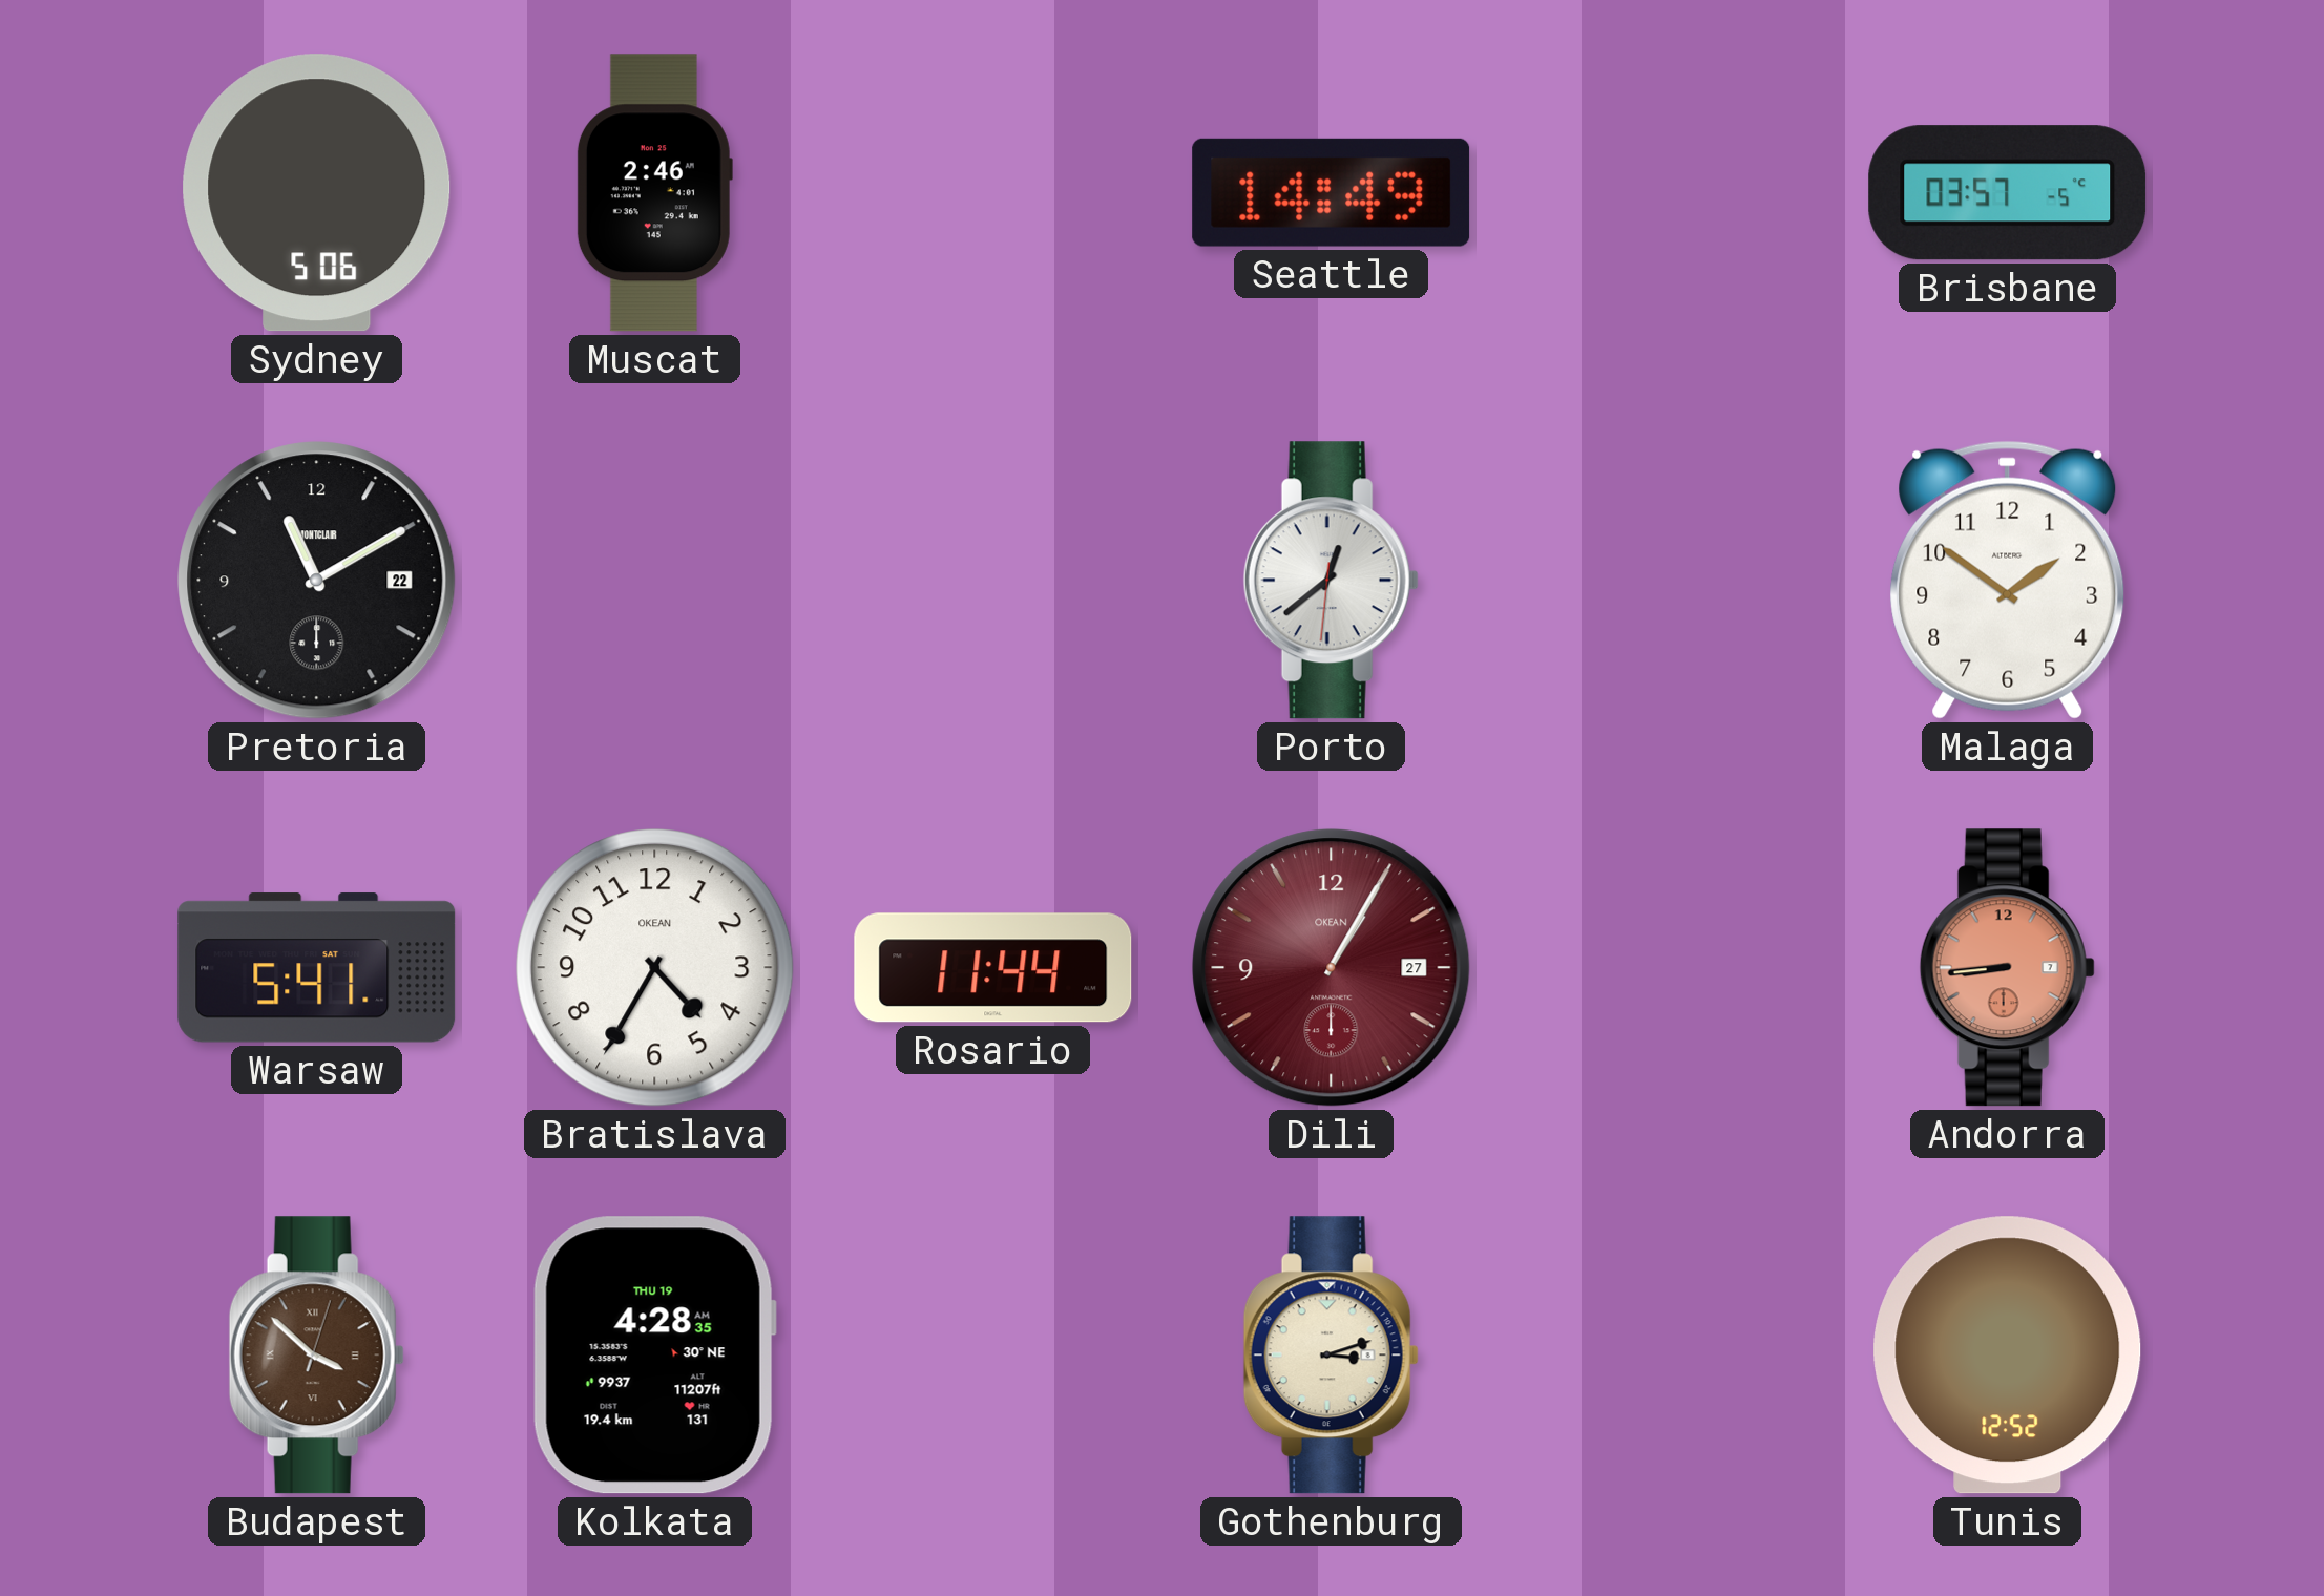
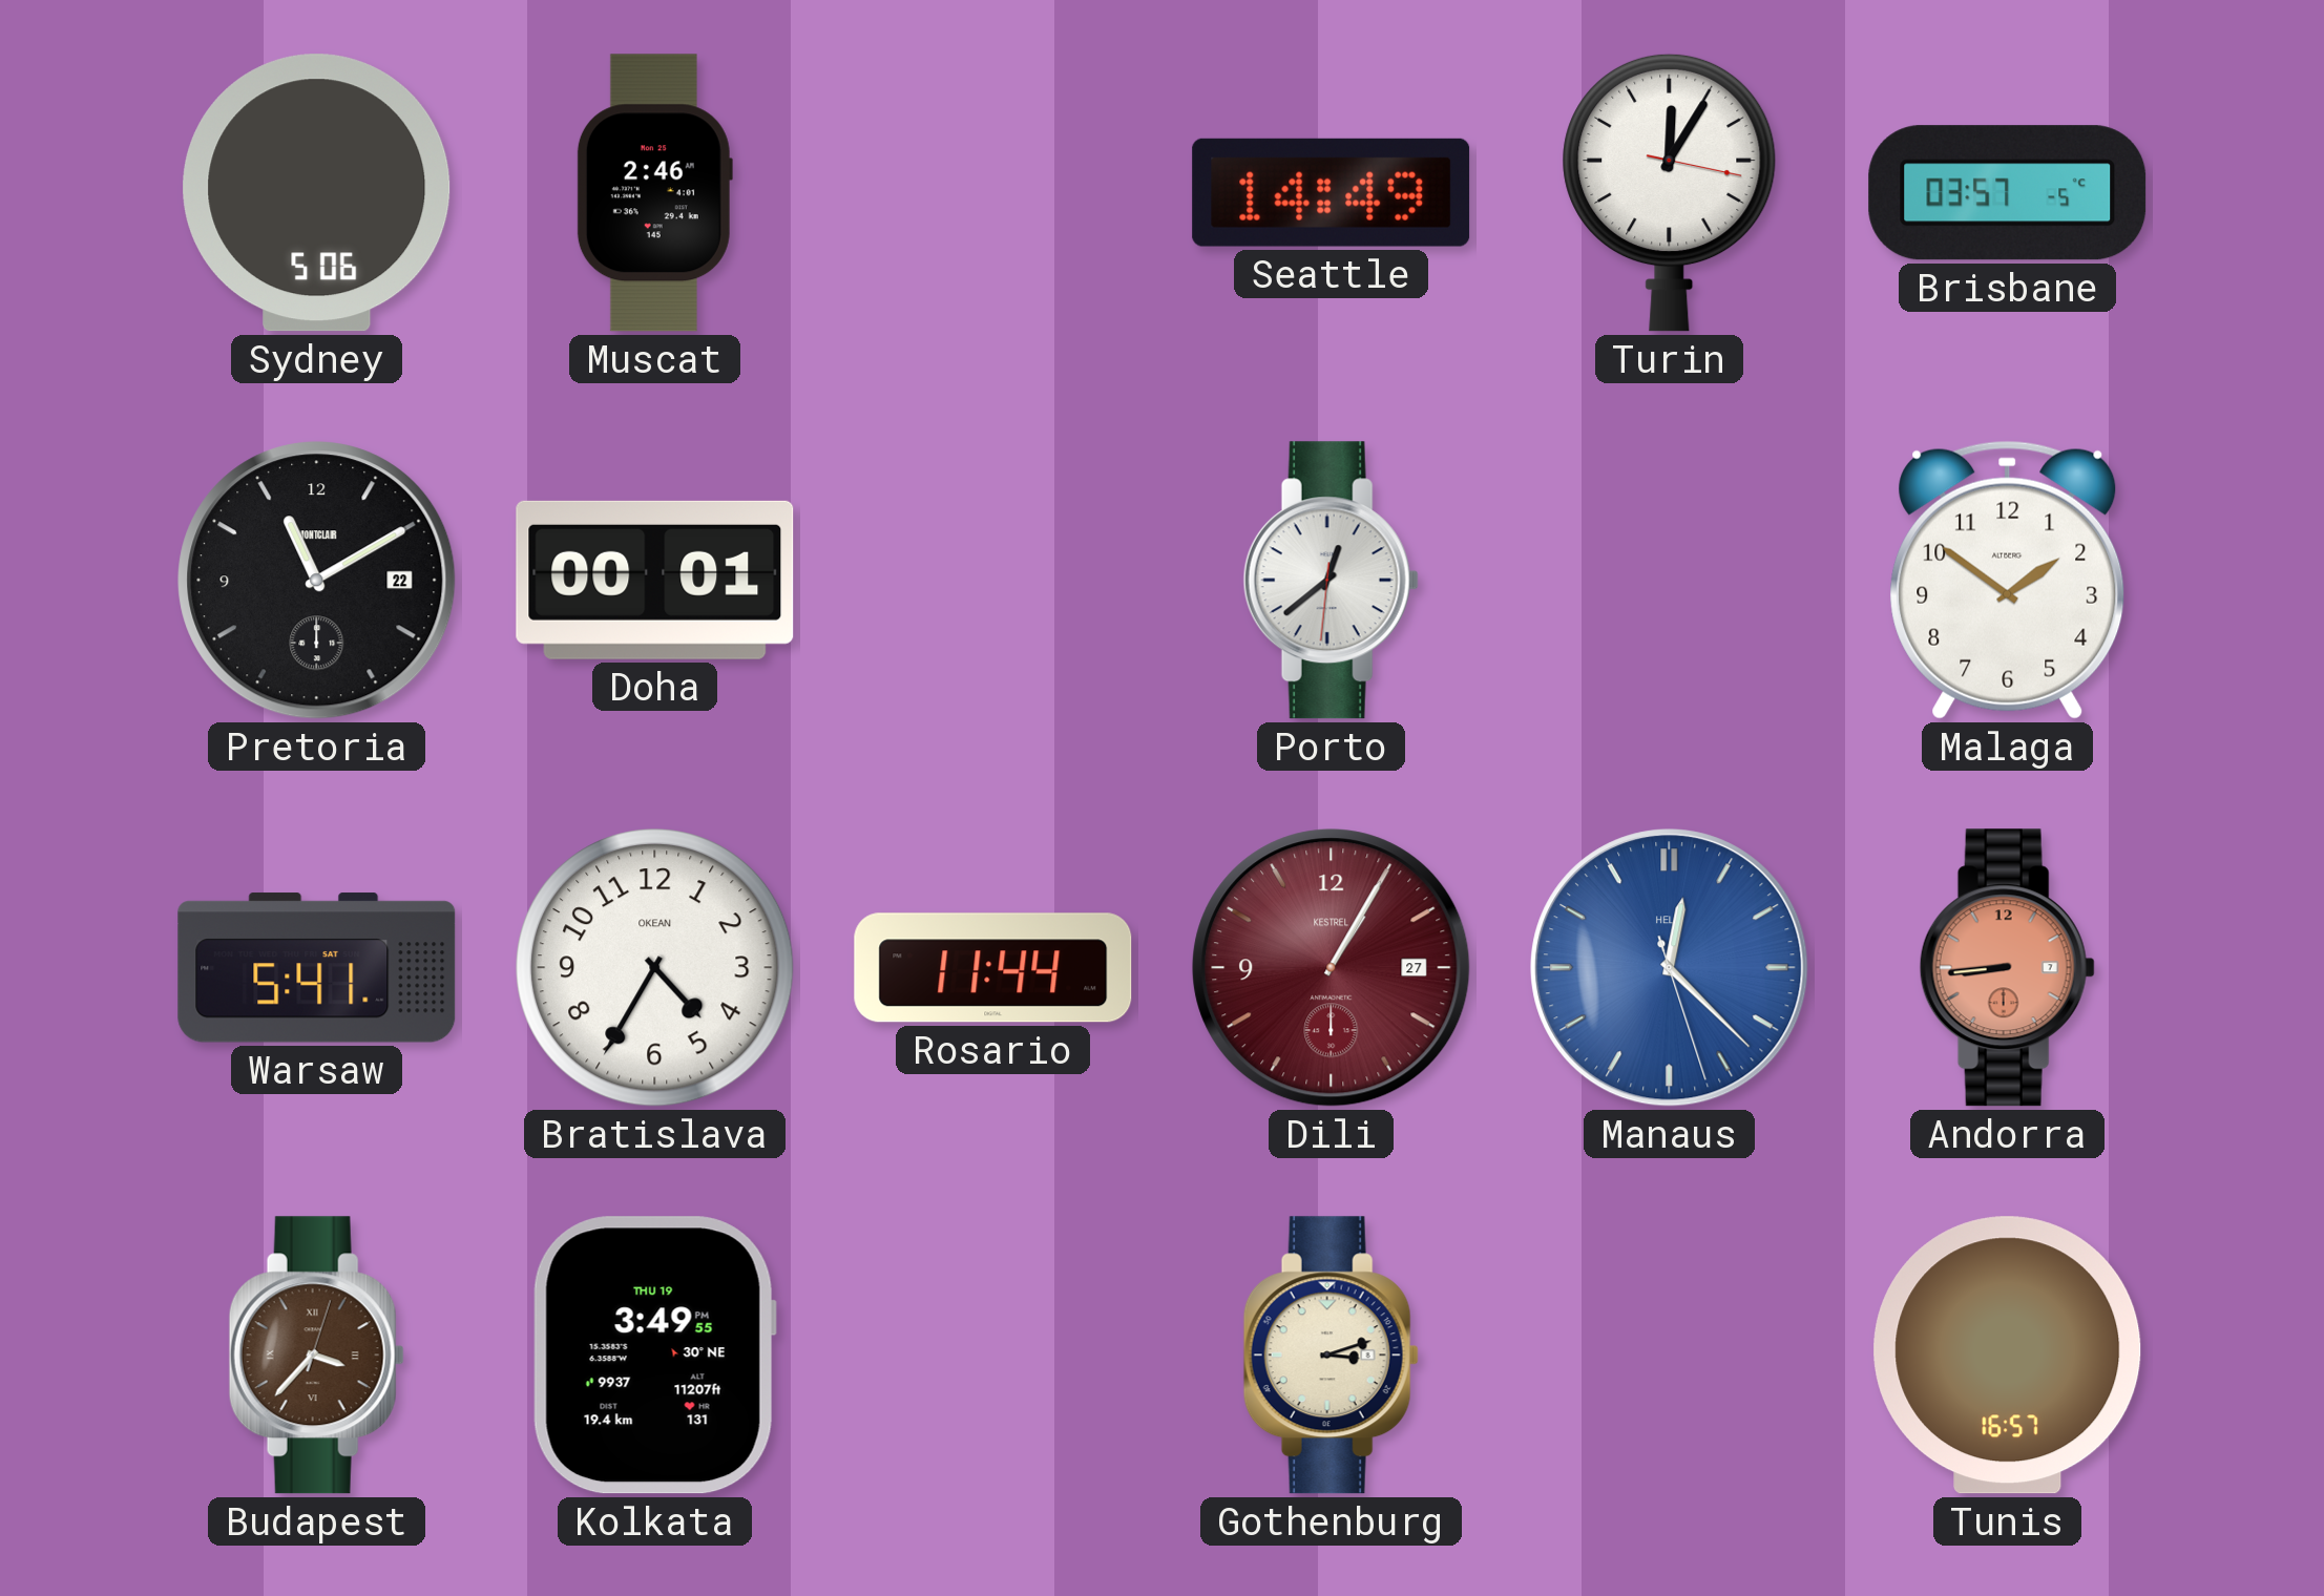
Turin: none -> 12:05 (1670, 192)
Doha: none -> 00:01 (655, 580)
Dili brand: OKEAN -> KESTREL (1332, 968)
Manaus: none -> 12:22 (1670, 968)
Budapest: 3:52 -> 3:37 (316, 1356)
Kolkata: 4:28 -> 3:49 (654, 1356)
Tunis: 12:52 -> 16:57 (2008, 1356)
